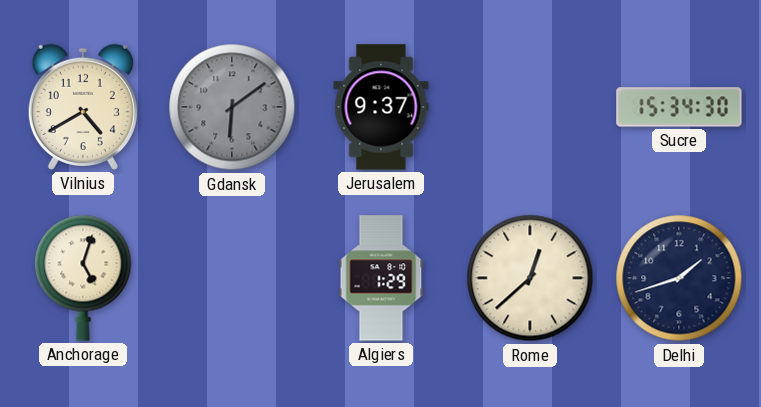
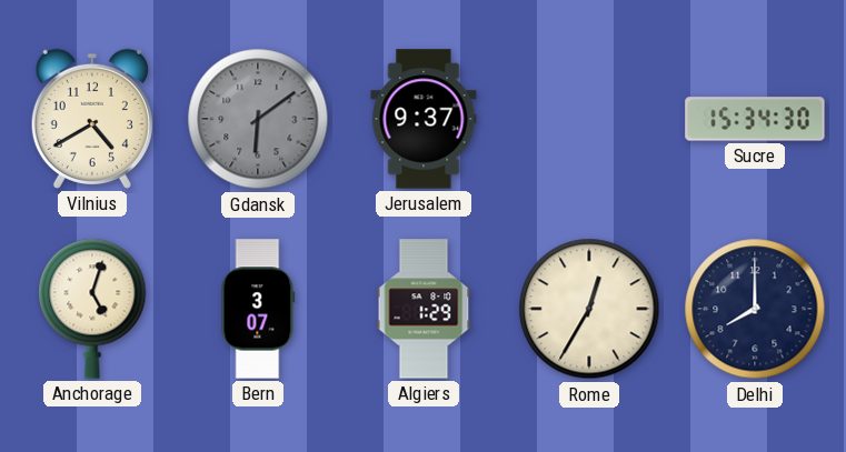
Bern: none -> 3:07 (258, 309)
Rome: 12:38 -> 12:35 (589, 309)
Delhi: 1:42 -> 8:00 (755, 309)
